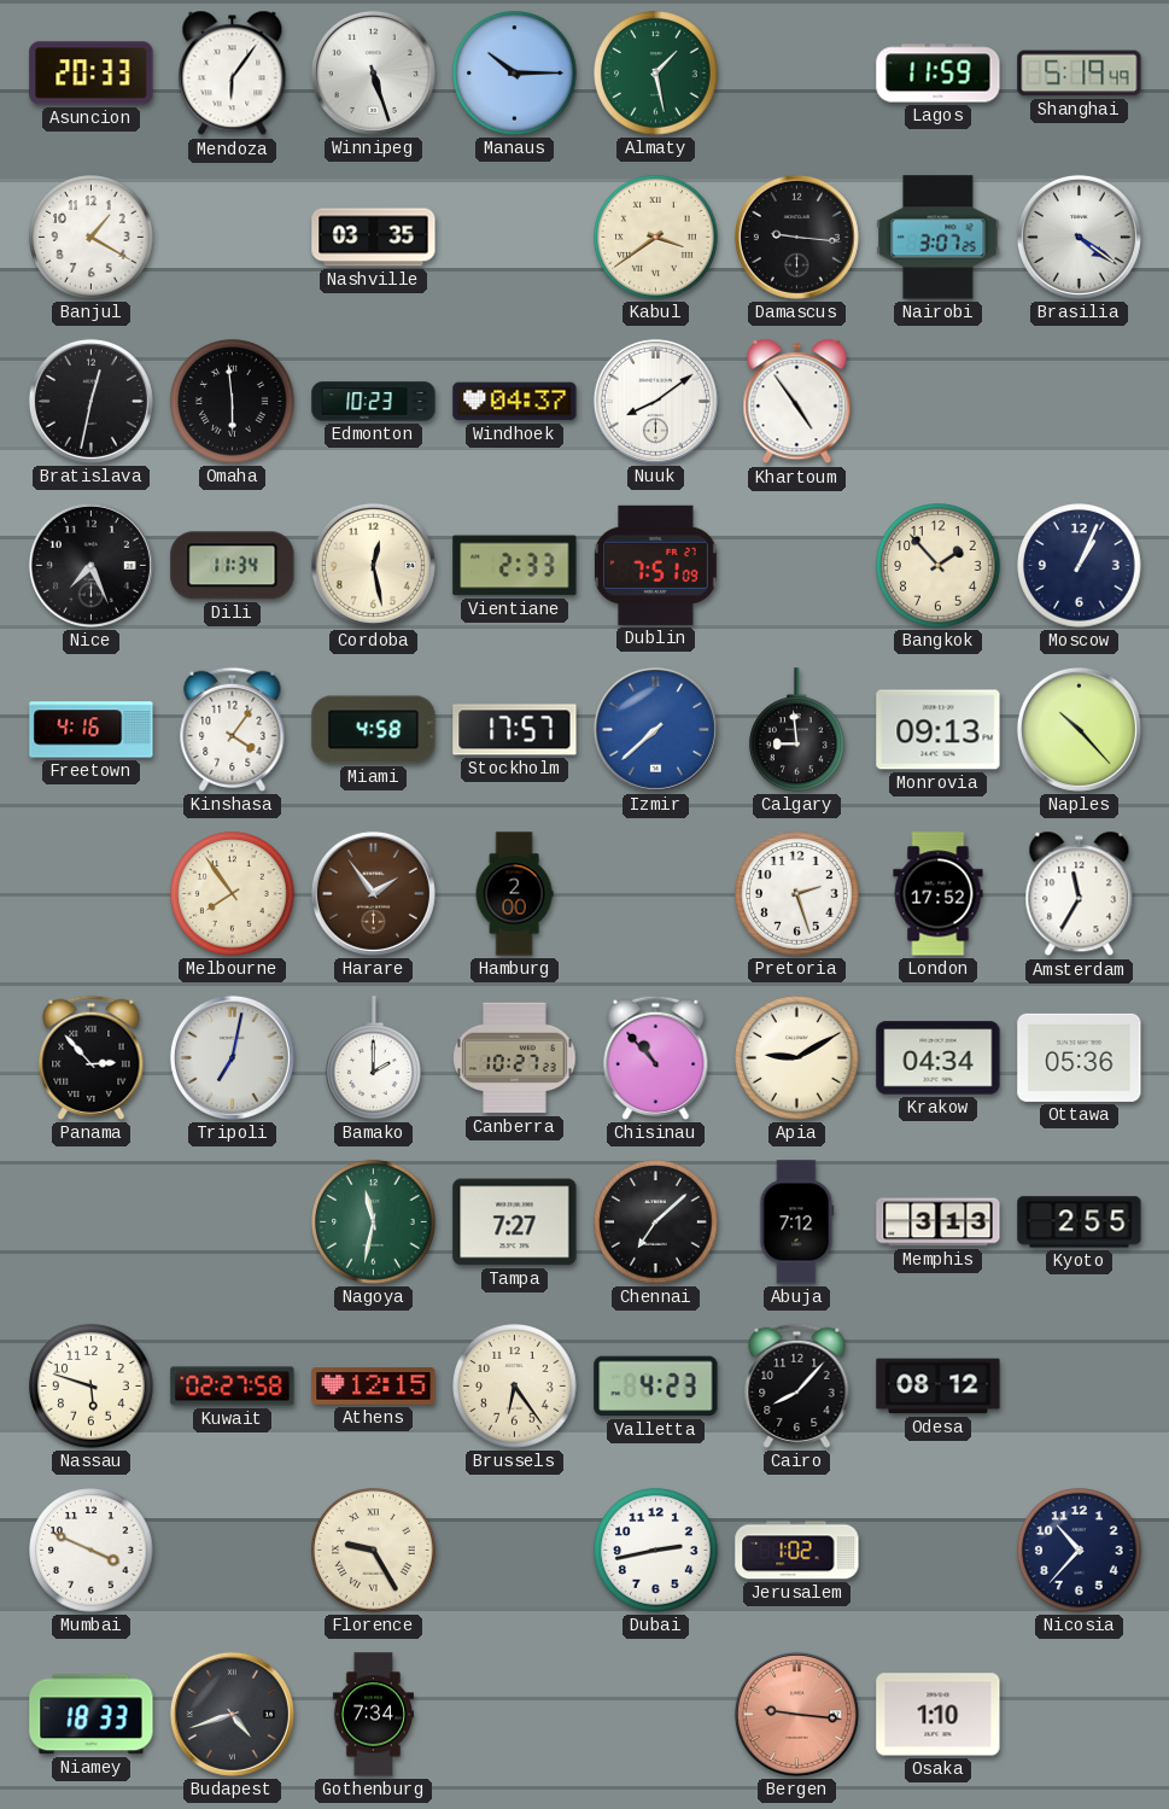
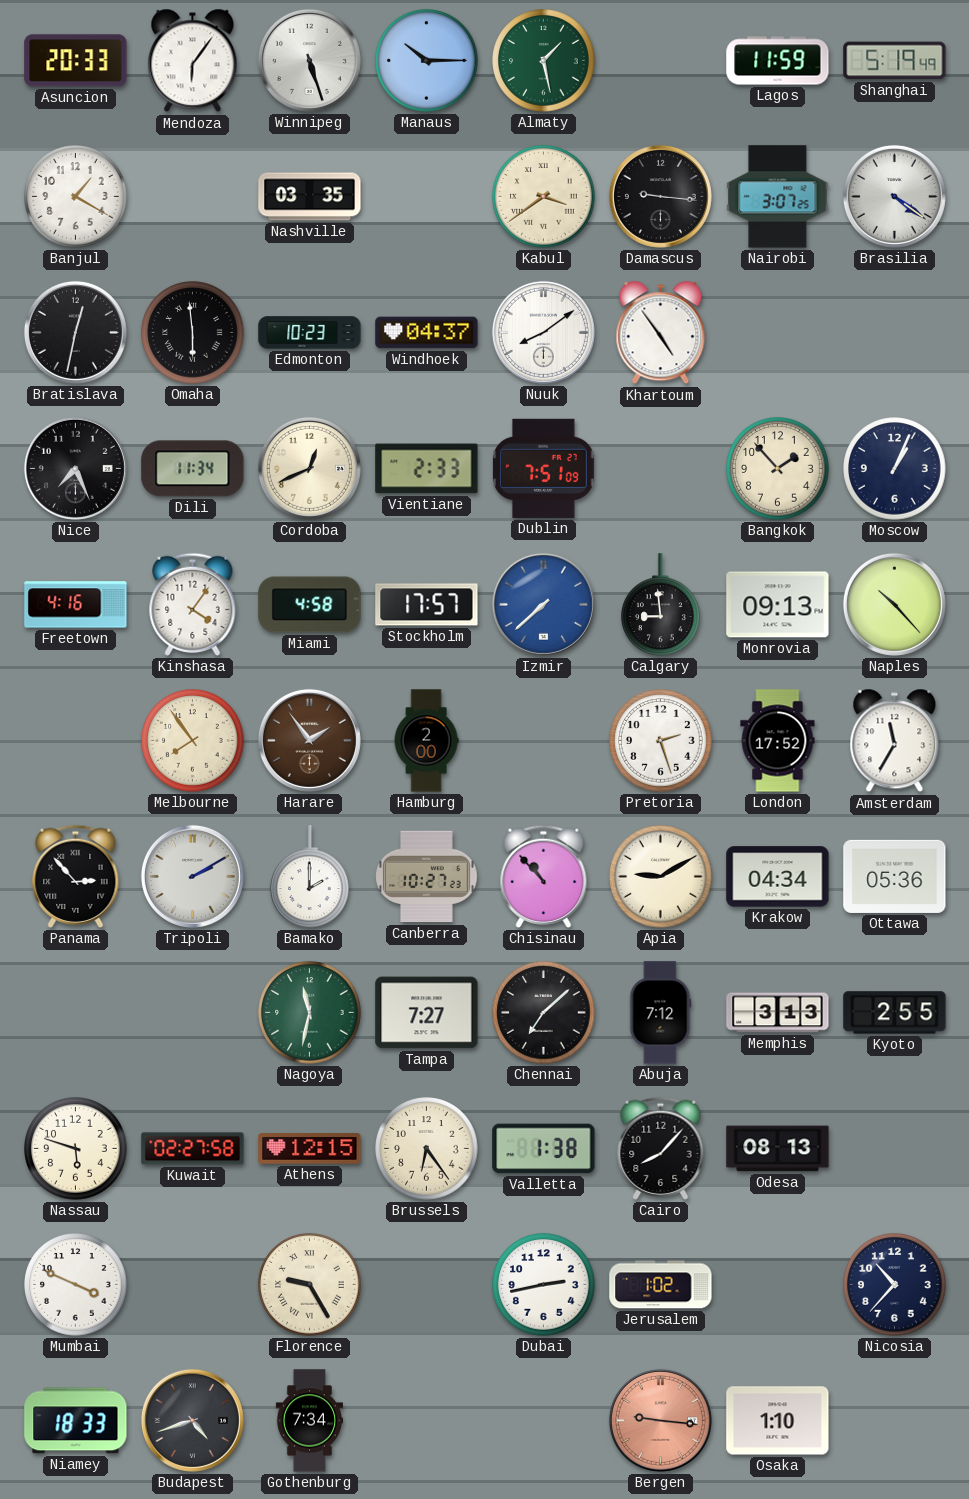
Cordoba: 12:28 -> 12:41 (309, 468)
Tripoli: 7:02 -> 2:10 (192, 876)
Valletta: 4:23 -> 1:38 (544, 1149)
Odesa: 08:12 -> 08:13 (778, 1149)
